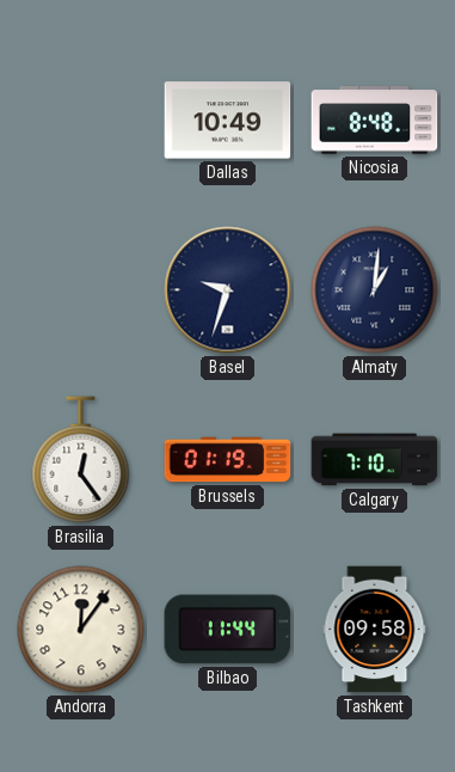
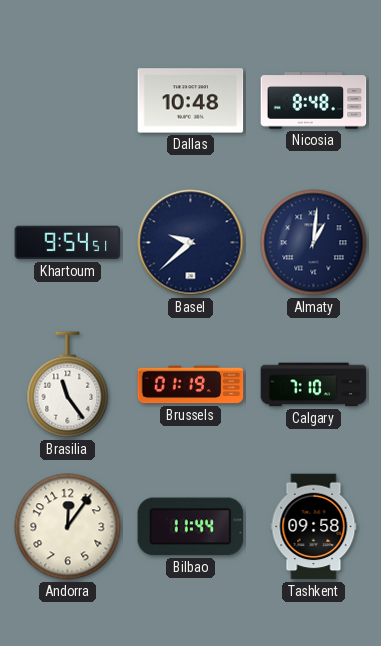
Dallas: 10:49 -> 10:48 (191, 101)
Khartoum: none -> 9:54 (68, 243)
Basel: 9:33 -> 9:38 (191, 243)
Brasilia: 12:24 -> 11:24 (68, 385)
